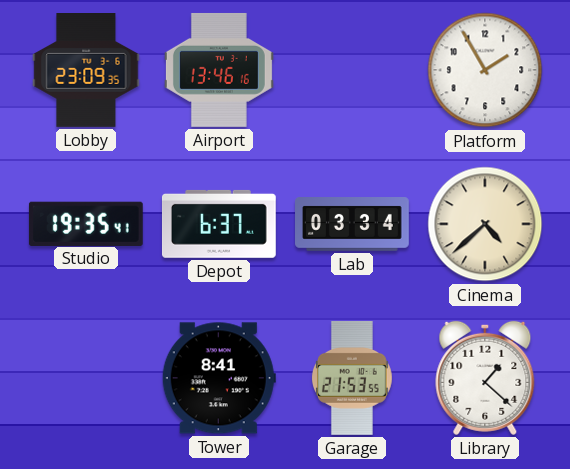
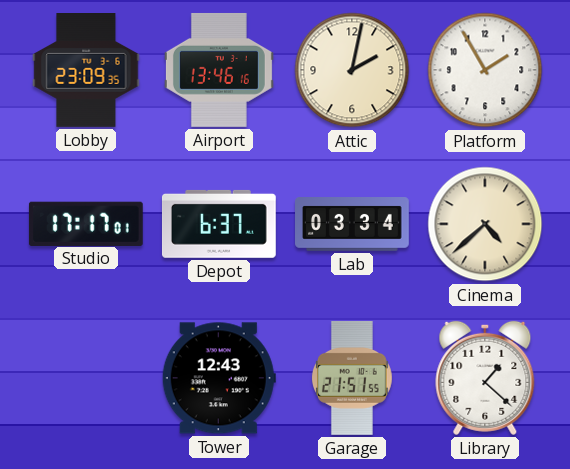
Attic: none -> 2:02 (352, 70)
Studio: 19:35 -> 17:17 (86, 223)
Tower: 8:41 -> 12:43 (219, 378)
Garage: 21:53 -> 21:51 (352, 378)
